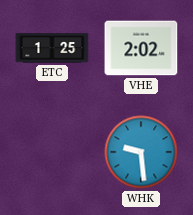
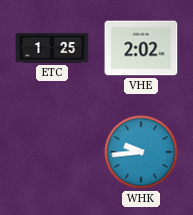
WHK: 9:29 -> 9:44 (141, 152)
